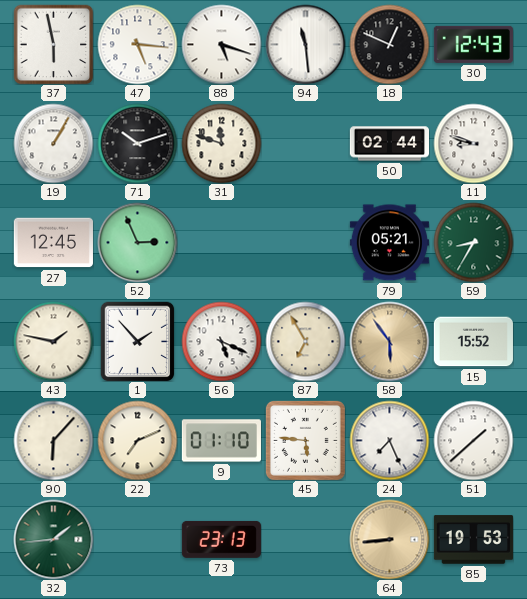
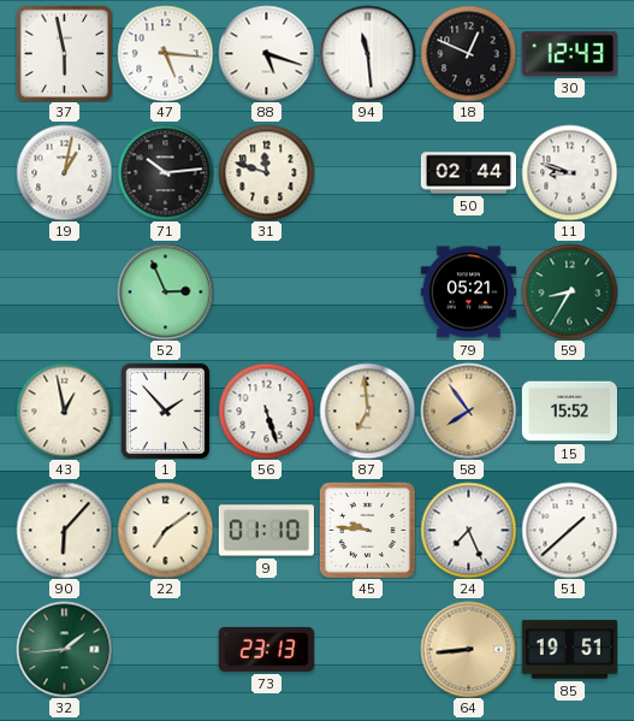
19: 1:05 -> 1:02 (64, 172)
71: 10:12 -> 10:14 (165, 172)
27: 12:45 -> none (53, 243)
43: 1:47 -> 12:58 (64, 410)
56: 5:19 -> 5:27 (266, 410)
87: 6:55 -> 6:59 (367, 410)
58: 5:54 -> 7:54 (468, 410)
22: 7:11 -> 7:09 (165, 530)
45: 5:46 -> 9:46 (367, 530)
85: 19:53 -> 19:51 (569, 650)
